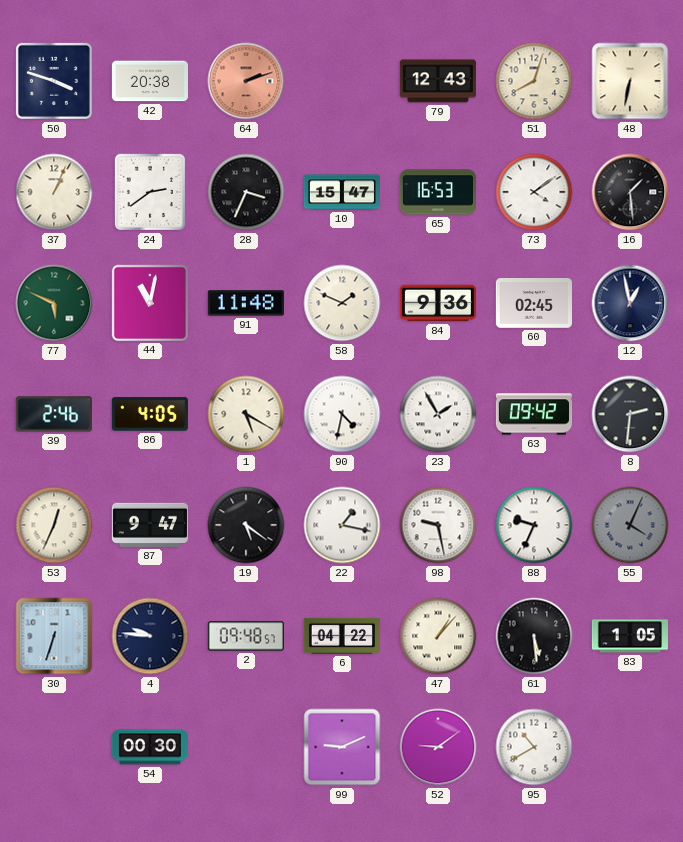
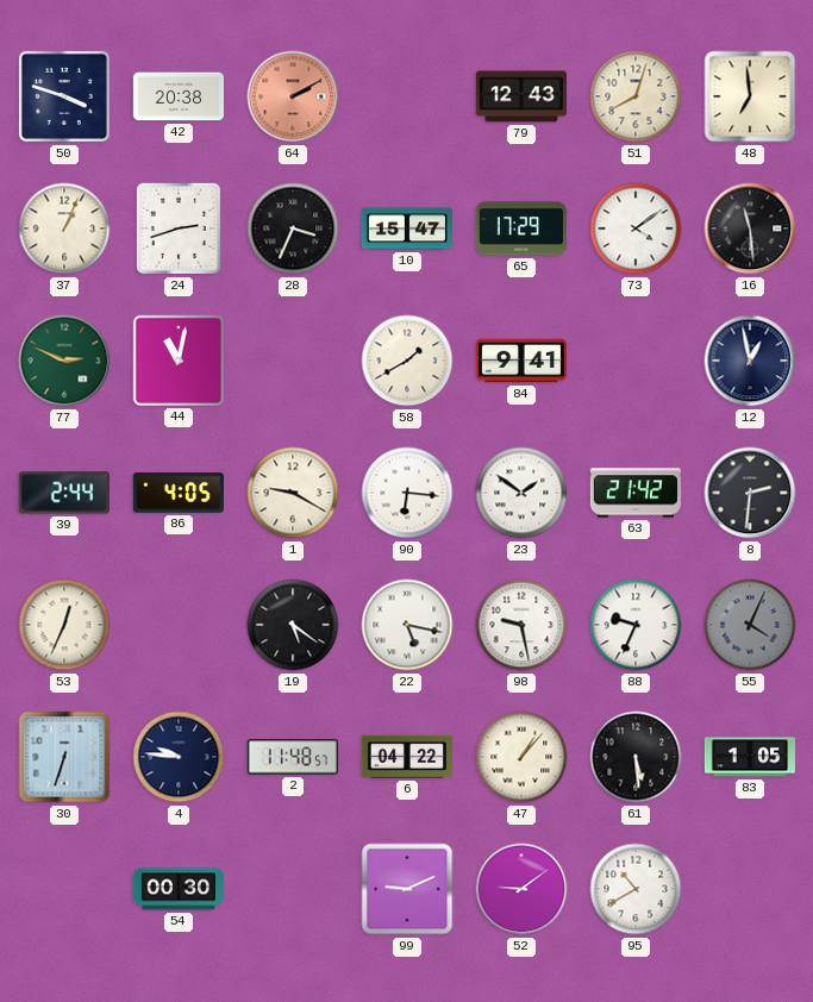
64: 2:12 -> 2:10 (293, 96)
48: 6:32 -> 6:59 (750, 96)
24: 2:39 -> 2:42 (179, 228)
65: 16:53 -> 17:29 (521, 228)
16: 1:29 -> 11:29 (750, 228)
77: 5:49 -> 2:49 (64, 361)
91: 11:48 -> none (246, 303)
58: 1:49 -> 1:40 (407, 361)
84: 9:36 -> 9:41 (521, 361)
60: 02:45 -> none (534, 304)
39: 2:46 -> 2:44 (64, 493)
1: 5:20 -> 9:20 (293, 493)
90: 4:32 -> 6:16 (407, 493)
23: 1:55 -> 1:51 (521, 493)
63: 09:42 -> 21:42 (636, 493)
87: 9:47 -> none (150, 525)
22: 1:17 -> 5:17 (407, 625)
2: 09:48 -> 11:48 (293, 757)
